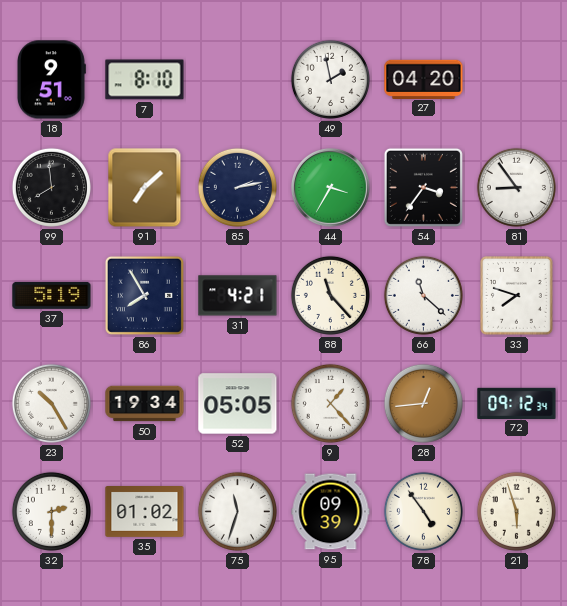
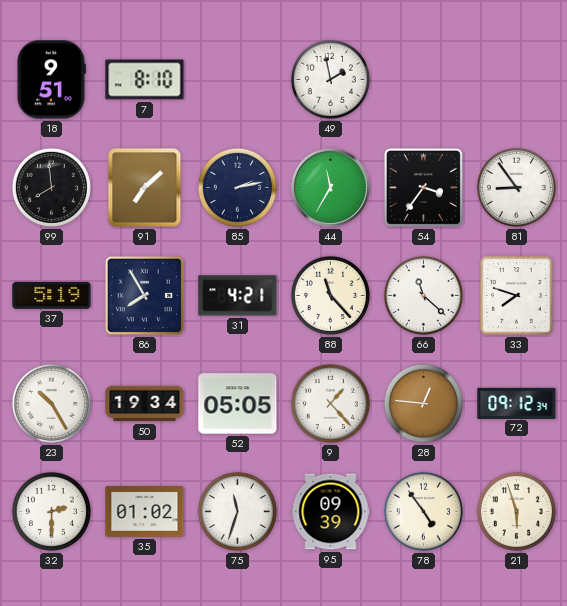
27: 04:20 -> none (424, 79)
44: 3:35 -> 11:35 (331, 188)
28: 12:44 -> 12:46 (423, 403)
